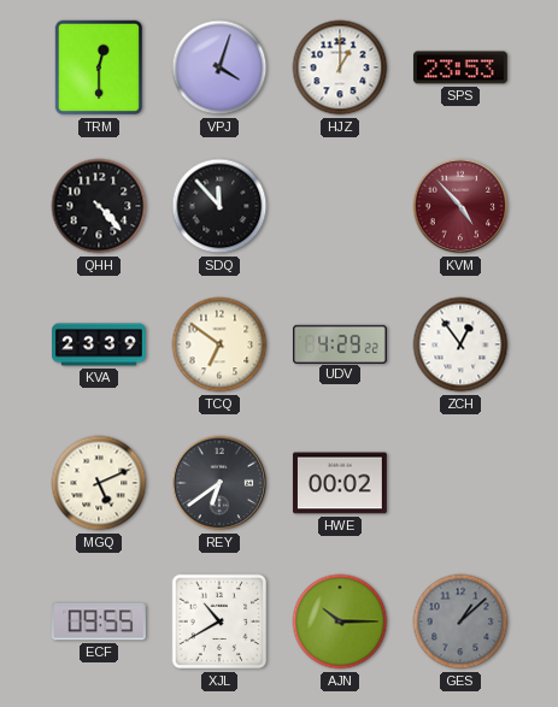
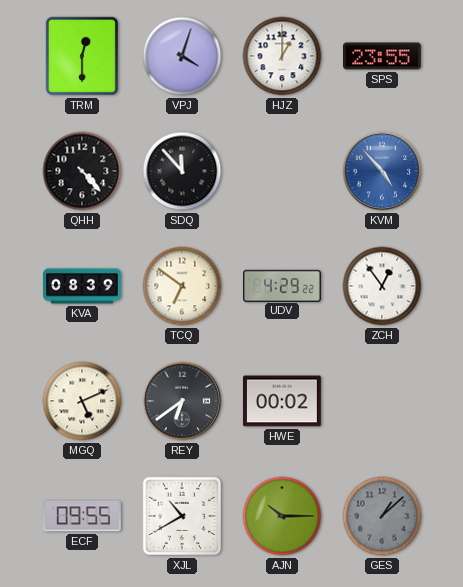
SPS: 23:53 -> 23:55 (382, 56)
KVM dial: burgundy -> blue (382, 171)
KVA: 23:39 -> 08:39 (83, 286)
